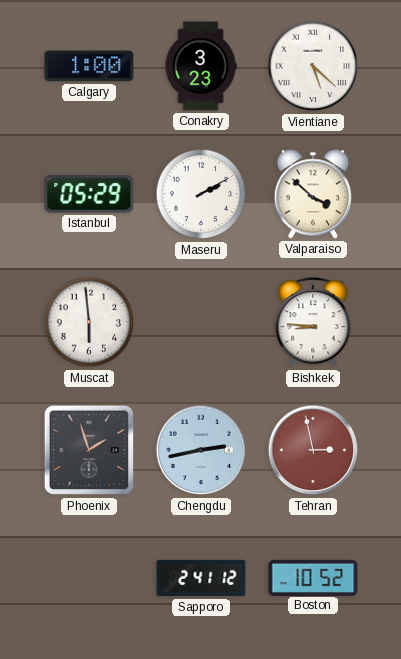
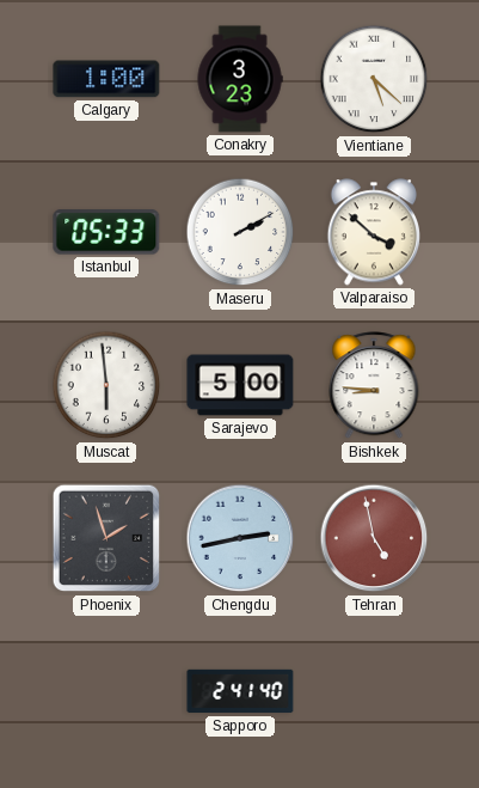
Istanbul: 05:29 -> 05:33 (106, 232)
Sarajevo: none -> 5:00 (240, 385)
Tehran: 2:58 -> 4:58 (374, 538)
Sapporo: 2:41:12 -> 2:41:40 (240, 691)
Boston: 10:52 -> none (313, 577)
